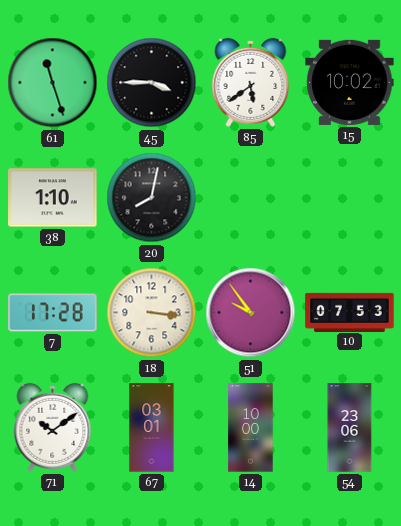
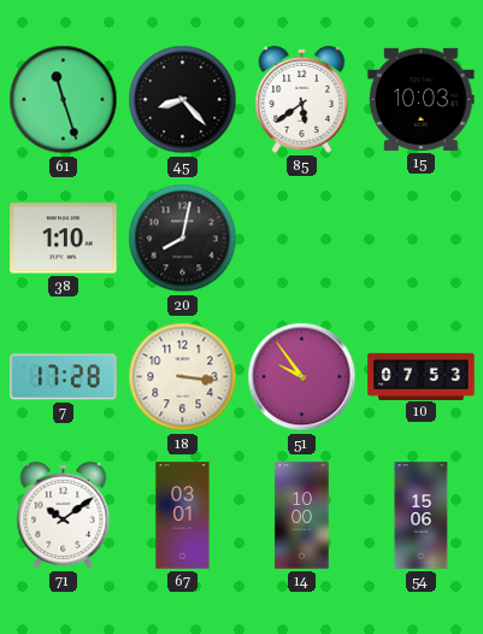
45: 3:45 -> 8:23 (183, 100)
15: 10:02 -> 10:03 (422, 99)
54: 23:06 -> 15:06 (422, 516)
